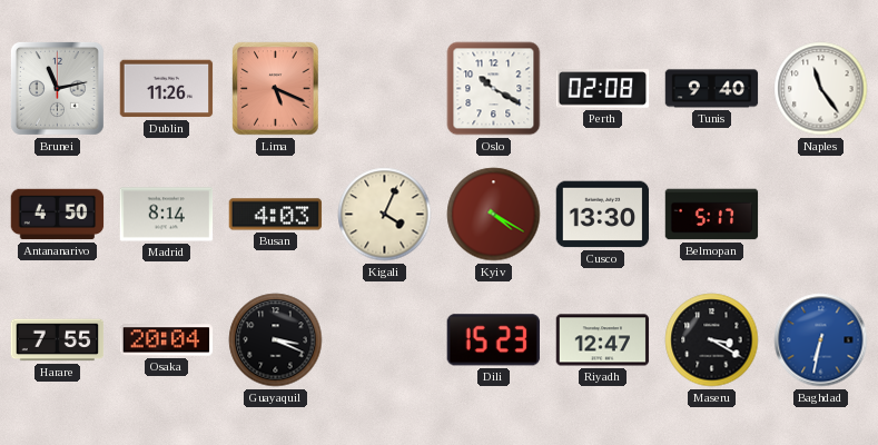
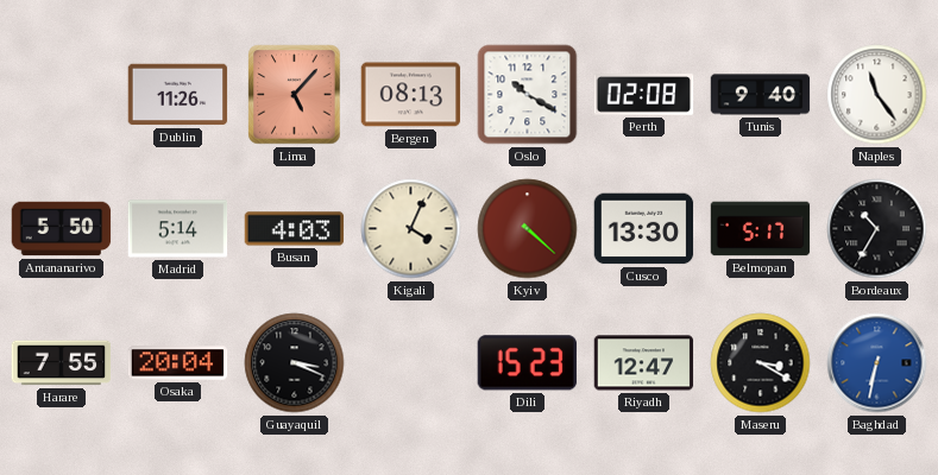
Brunei: 11:13 -> none (57, 88)
Lima: 5:19 -> 5:07 (295, 95)
Bergen: none -> 08:13 (411, 95)
Antananarivo: 4:50 -> 5:50 (62, 229)
Madrid: 8:14 -> 5:14 (178, 229)
Kyiv: 4:20 -> 4:22 (528, 229)
Bordeaux: none -> 10:35 (877, 229)
